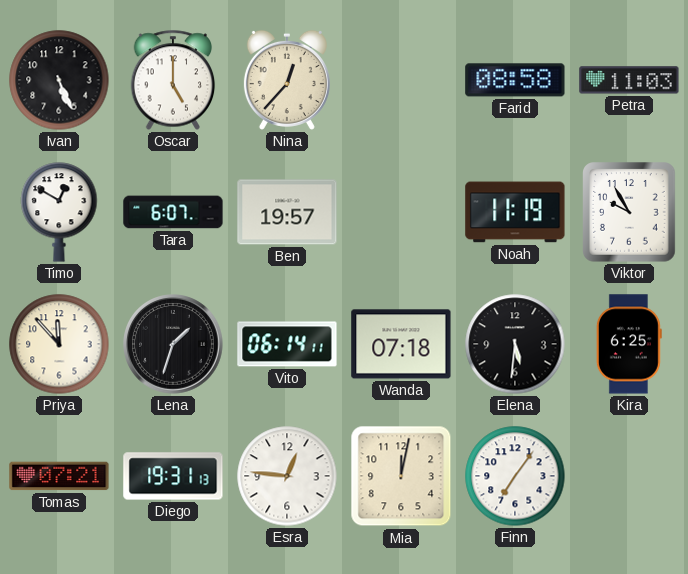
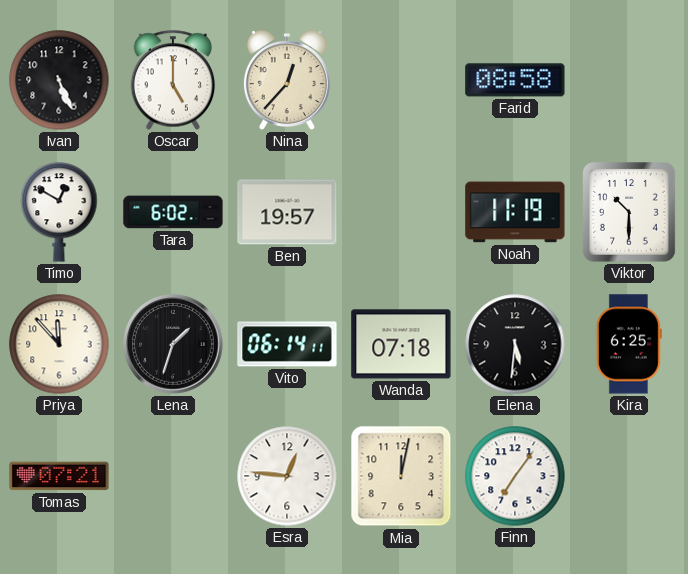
Petra: 11:03 -> none (629, 80)
Tara: 6:07 -> 6:02 (173, 212)
Viktor: 9:55 -> 10:30 (629, 212)
Diego: 19:31 -> none (173, 476)
